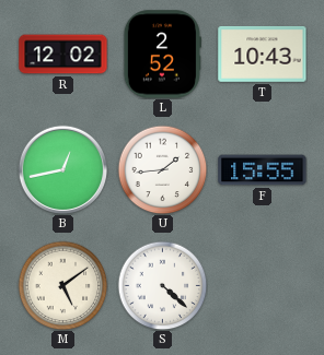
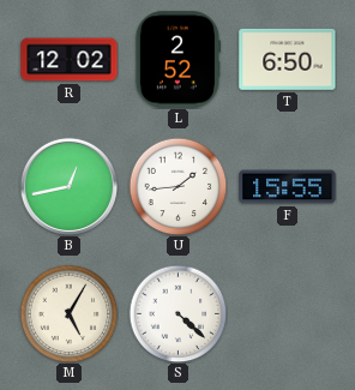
T: 10:43 -> 6:50 (288, 59)
M: 5:09 -> 5:05 (68, 313)
